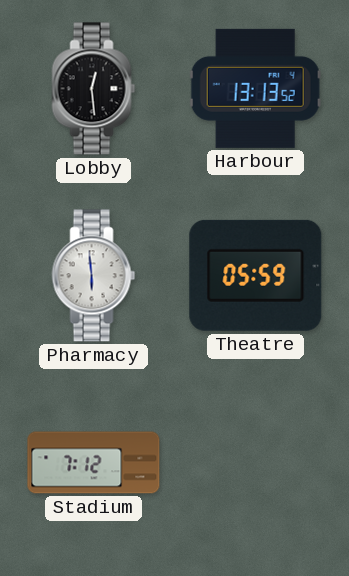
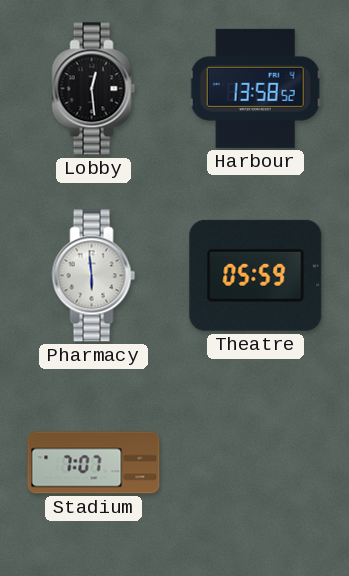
Harbour: 13:13 -> 13:58 (255, 88)
Stadium: 7:12 -> 7:07 (94, 463)
